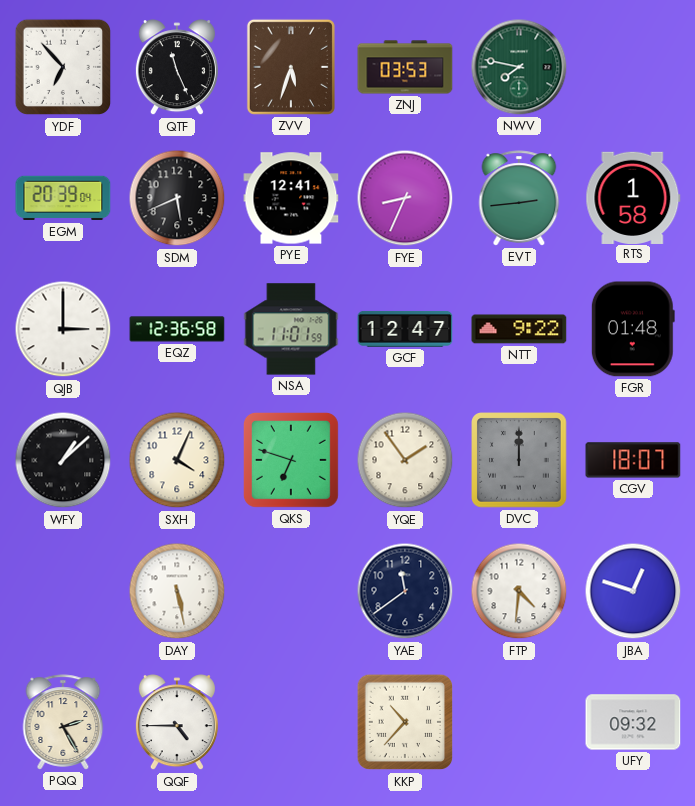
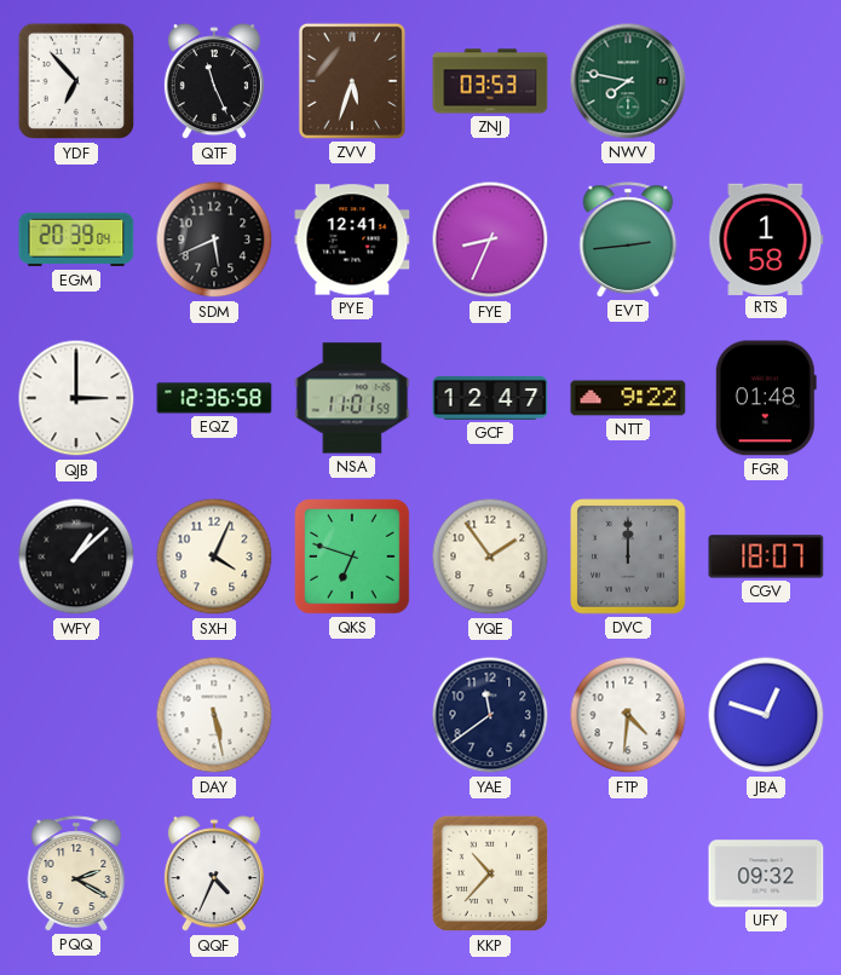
PQQ: 2:25 -> 2:20 (76, 873)
QQF: 4:45 -> 4:34 (214, 875)
